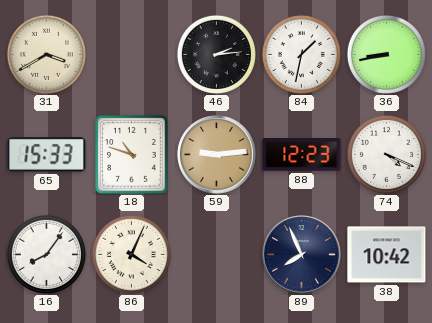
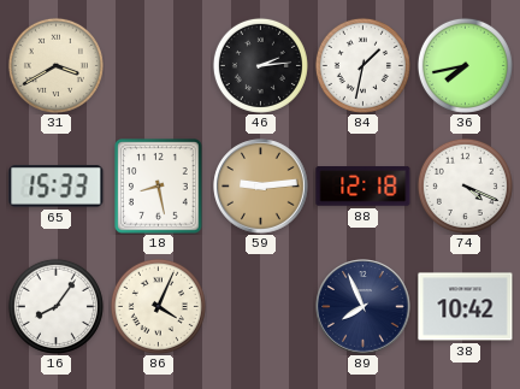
36: 8:43 -> 7:43 (465, 65)
18: 10:48 -> 8:28 (159, 187)
88: 12:23 -> 12:18 (364, 187)
